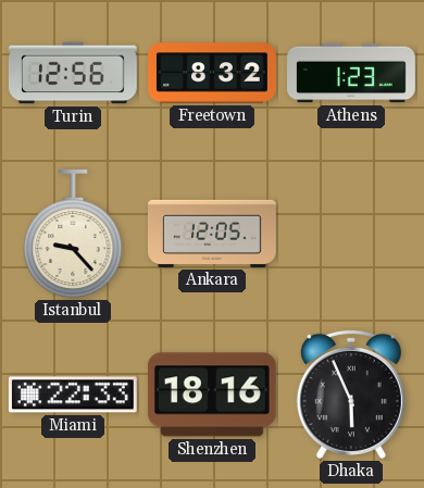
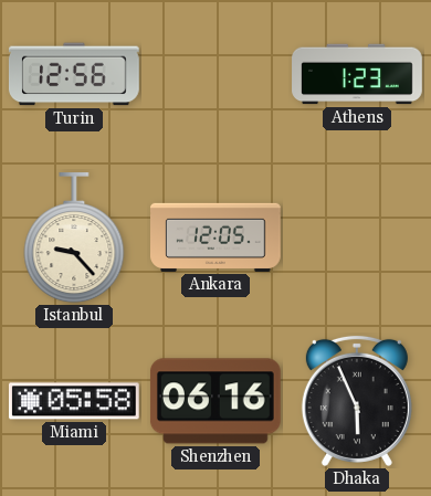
Freetown: 8:32 -> none (213, 73)
Miami: 22:33 -> 05:58 (74, 401)
Shenzhen: 18:16 -> 06:16 (215, 401)
